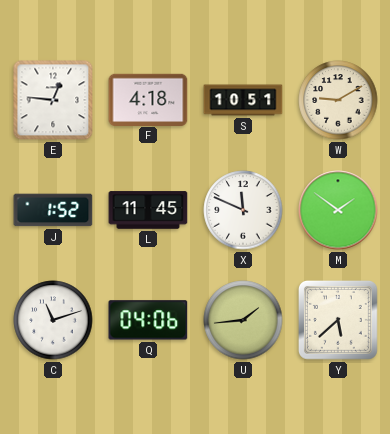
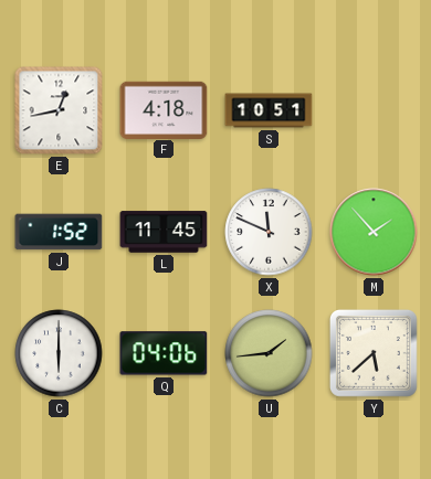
E: 12:46 -> 12:43 (59, 110)
W: 9:10 -> none (338, 100)
M: 1:51 -> 1:53 (374, 232)
C: 11:12 -> 6:00 (59, 353)
